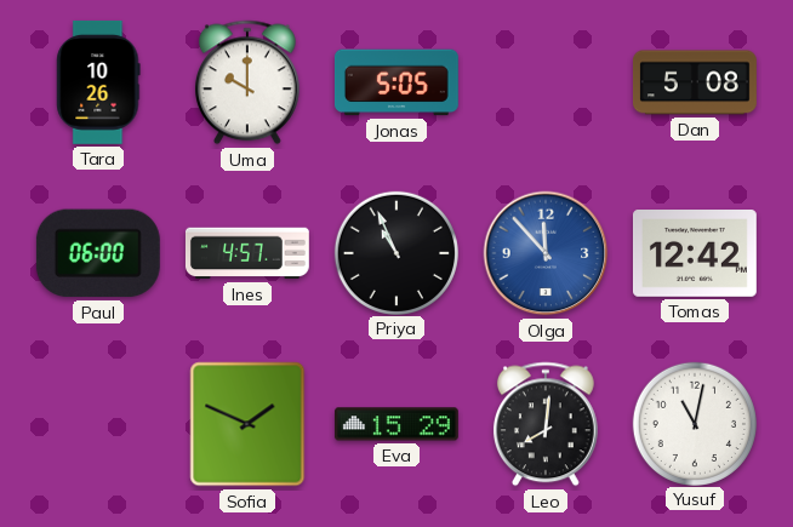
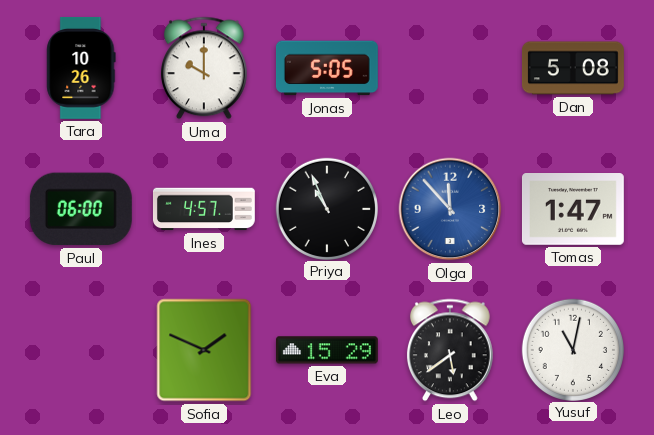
Tomas: 12:42 -> 1:47 (573, 210)
Leo: 8:01 -> 5:39 (450, 350)
